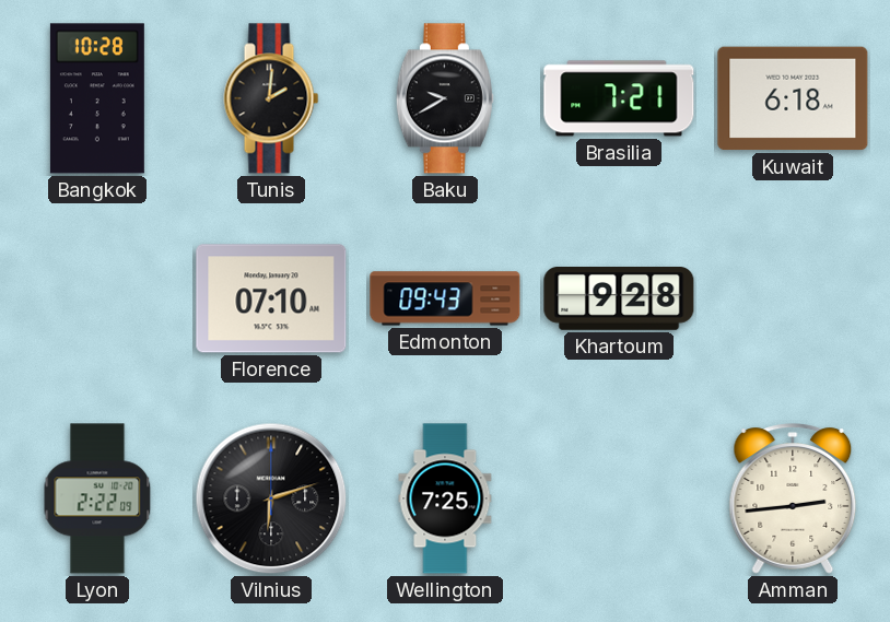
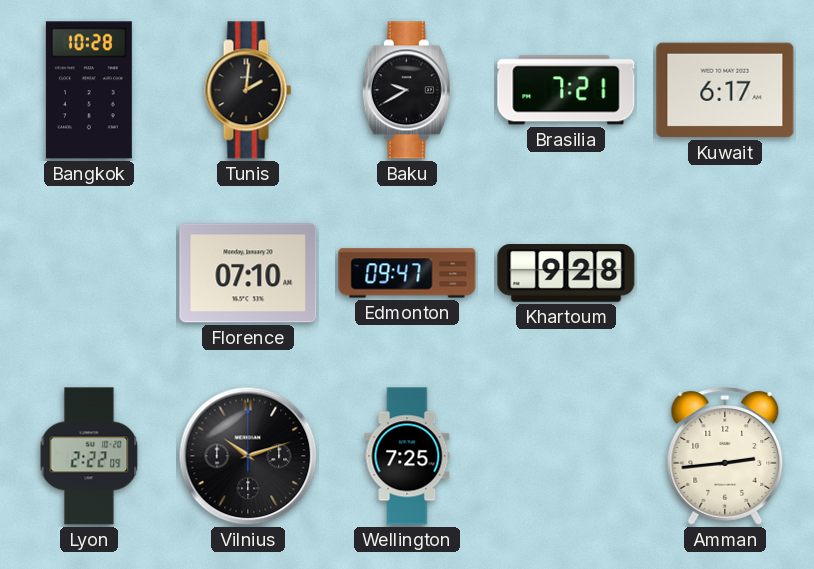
Kuwait: 6:18 -> 6:17 (725, 90)
Edmonton: 09:43 -> 09:47 (407, 273)
Vilnius: 6:12 -> 10:12 (248, 456)
